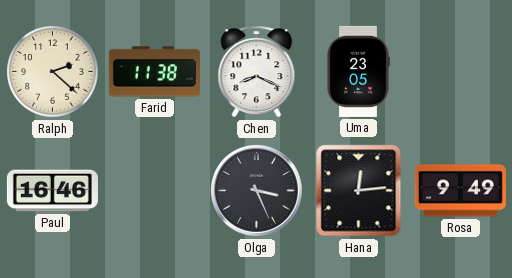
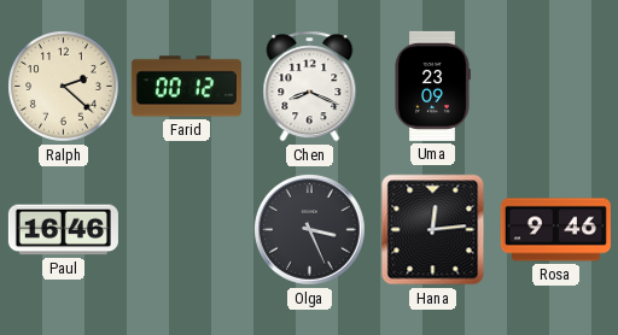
Farid: 11:38 -> 00:12 (186, 87)
Uma: 23:05 -> 23:09 (432, 86)
Rosa: 9:49 -> 9:46 (555, 230)
